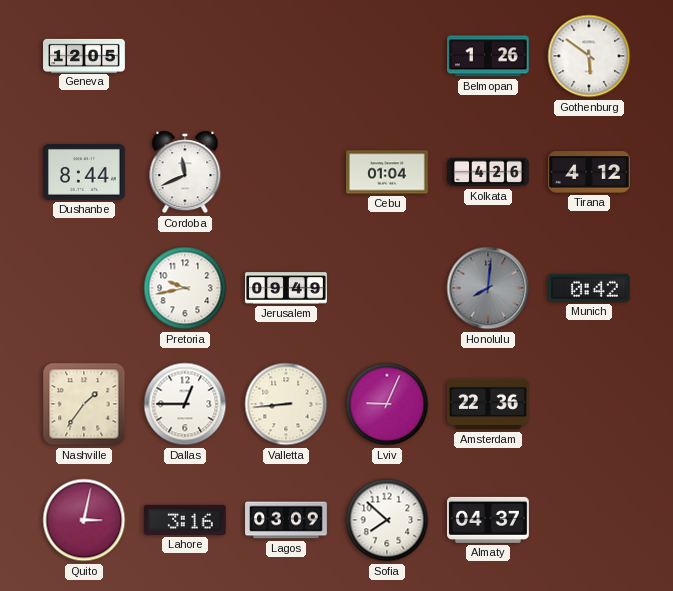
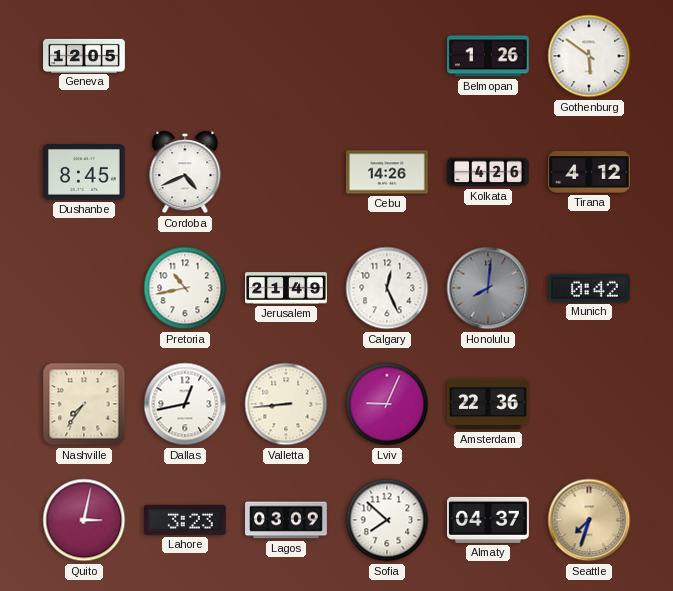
Dushanbe: 8:44 -> 8:45 (85, 173)
Cordoba: 11:41 -> 4:41 (185, 172)
Cebu: 01:04 -> 14:26 (388, 172)
Pretoria: 9:43 -> 10:43 (185, 288)
Jerusalem: 09:49 -> 21:49 (286, 288)
Calgary: none -> 12:26 (387, 288)
Nashville: 1:36 -> 7:36 (84, 404)
Dallas: 12:45 -> 12:43 (185, 404)
Lahore: 3:16 -> 3:23 (186, 520)
Seattle: none -> 7:33 (589, 520)
